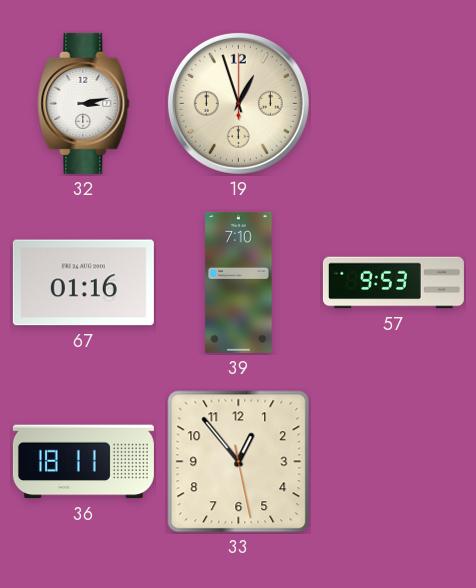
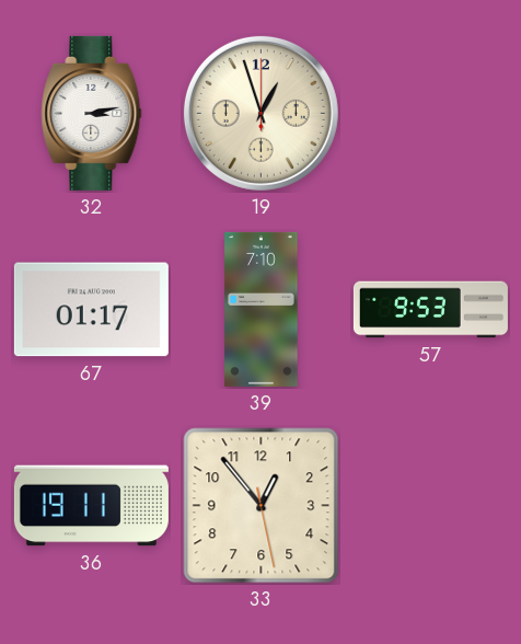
67: 01:16 -> 01:17 (91, 310)
36: 18:11 -> 19:11 (91, 506)
